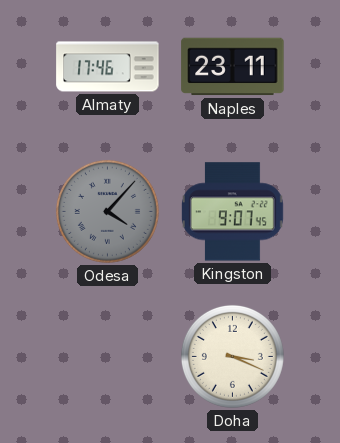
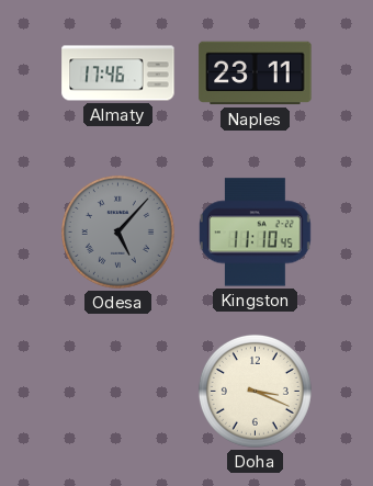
Odesa: 4:07 -> 5:07 (117, 231)
Kingston: 9:07 -> 11:10 (255, 233)
